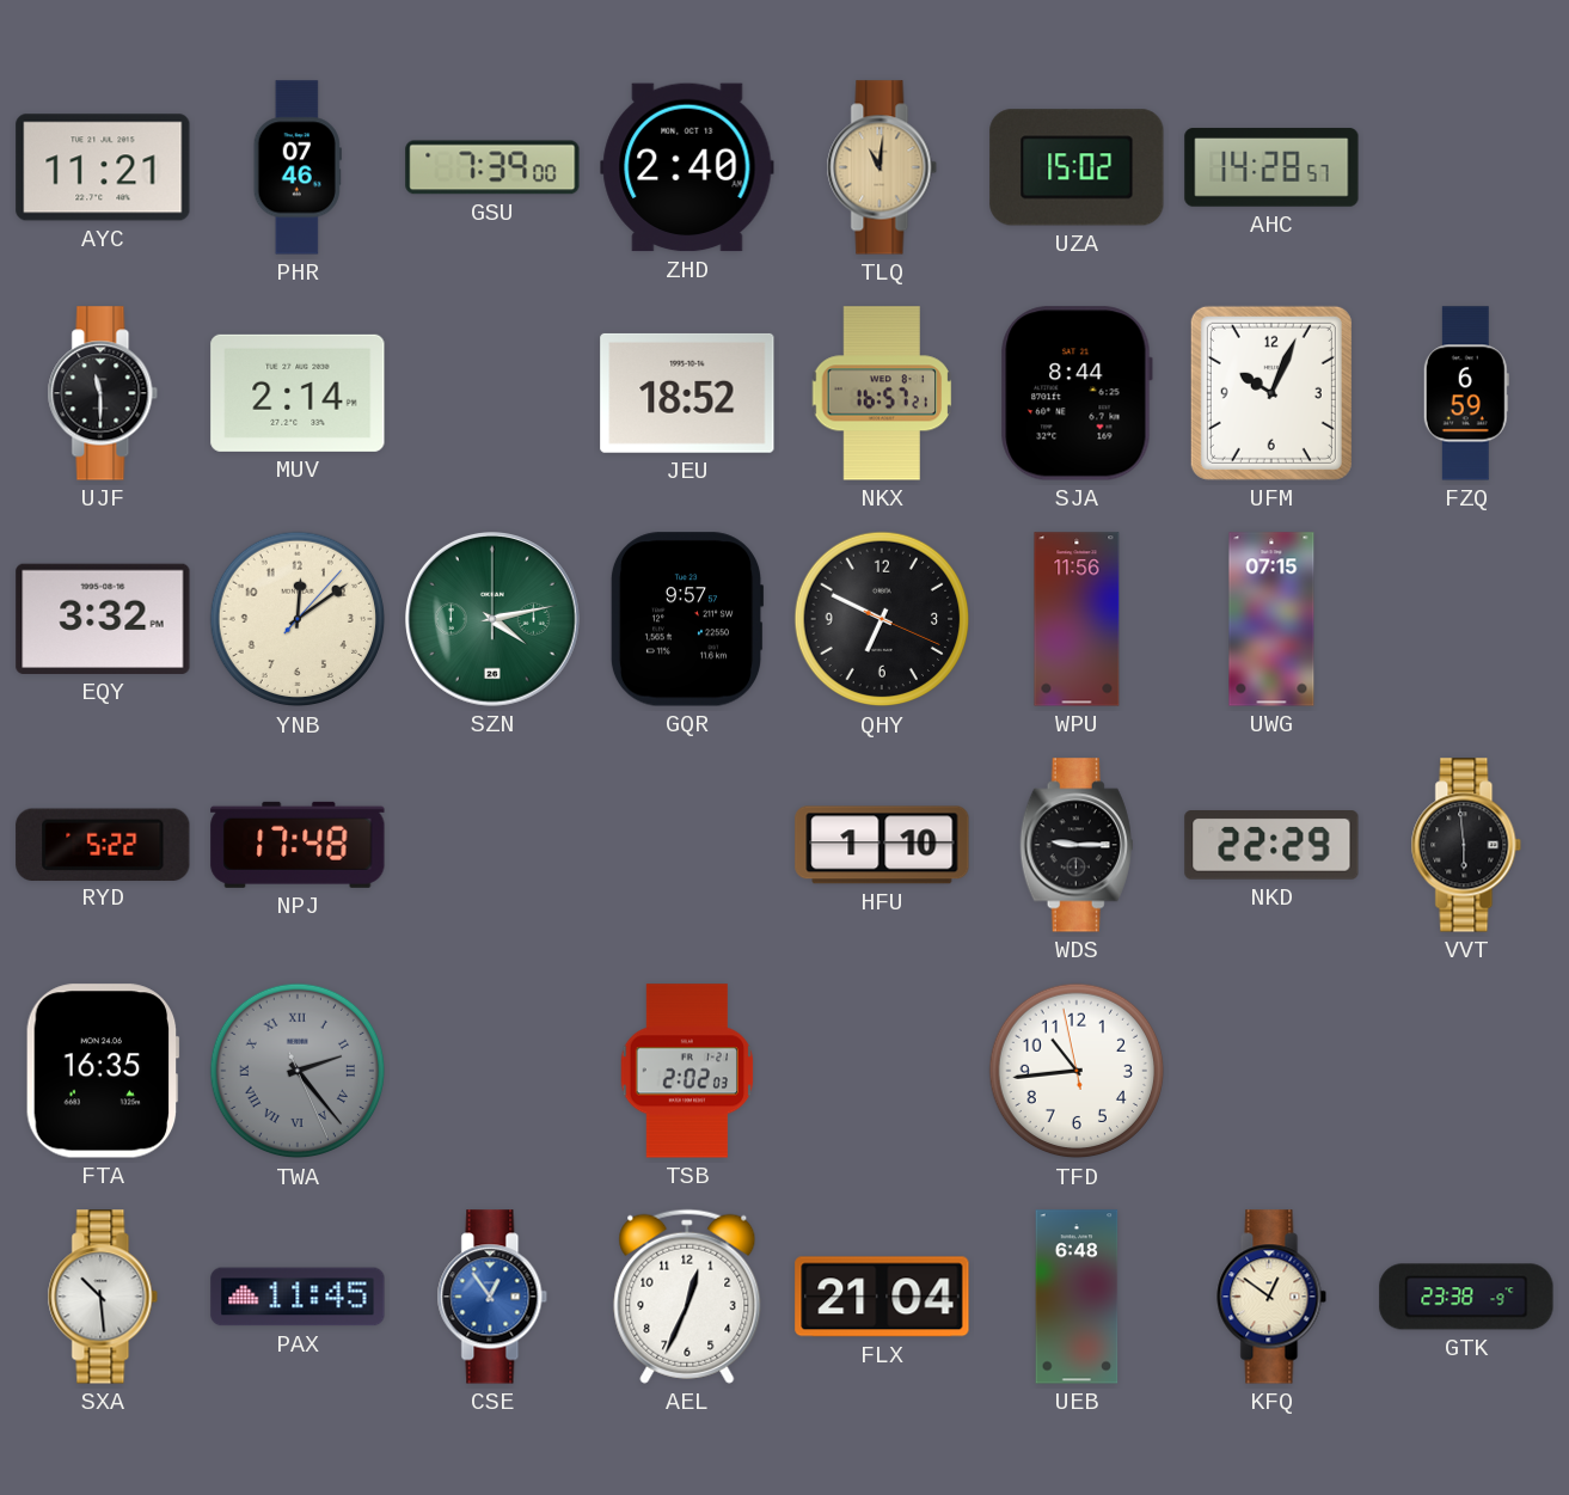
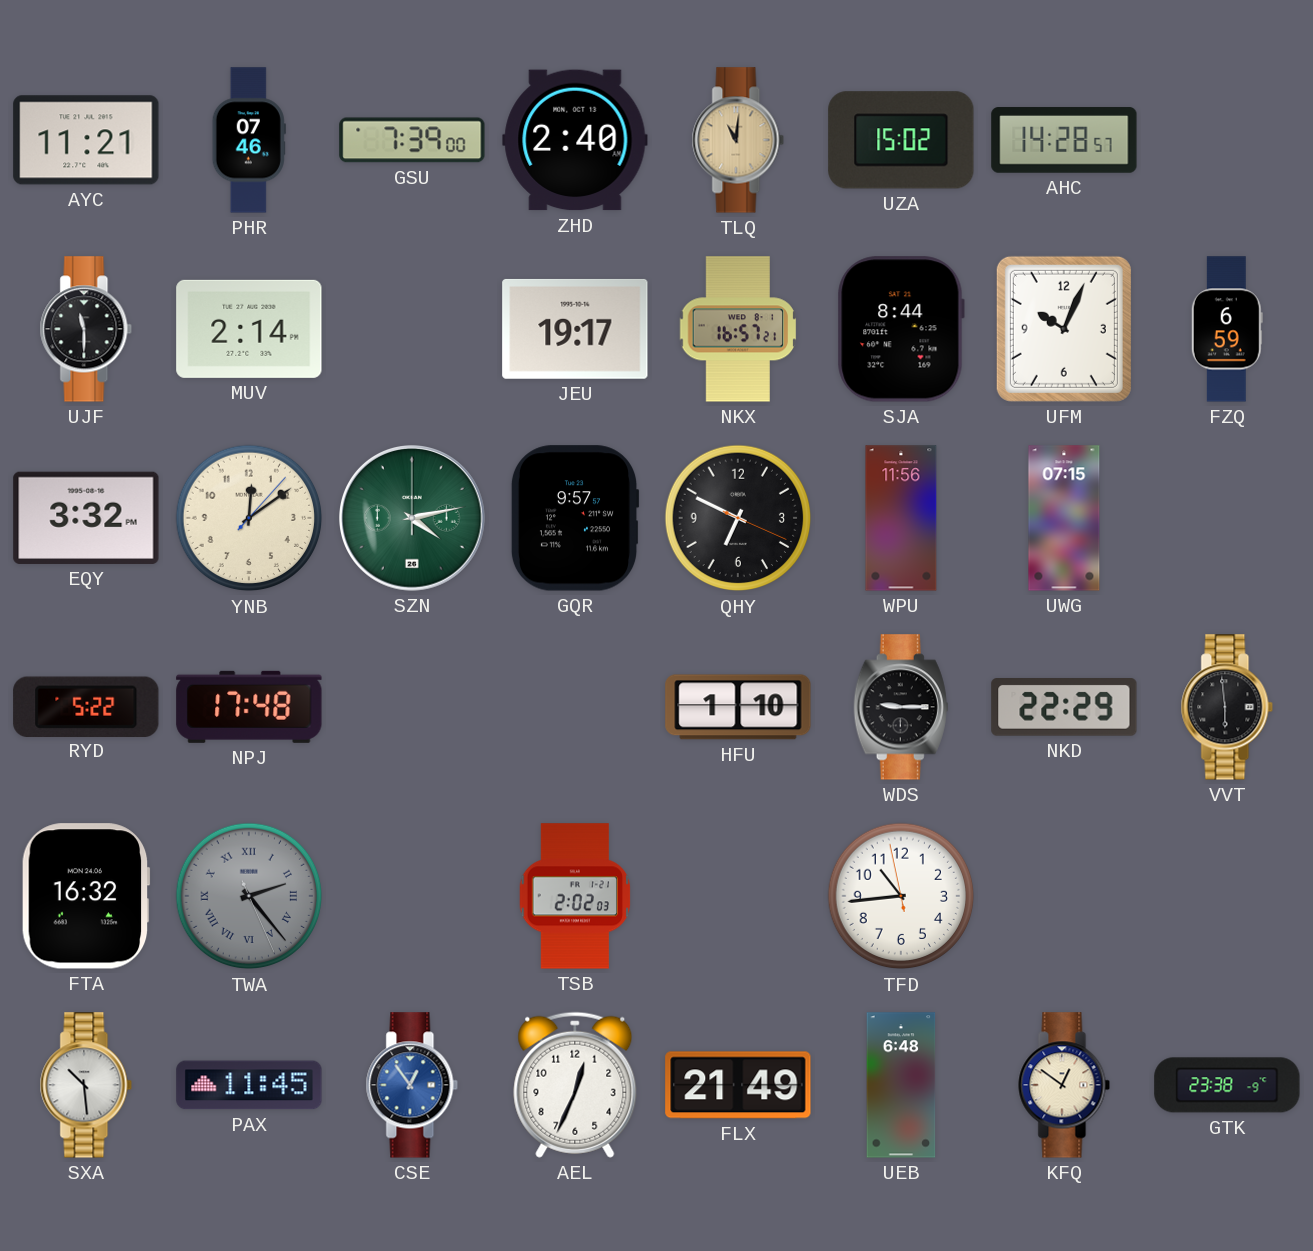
JEU: 18:52 -> 19:17 (575, 329)
FTA: 16:35 -> 16:32 (86, 896)
FLX: 21:04 -> 21:49 (738, 1085)
